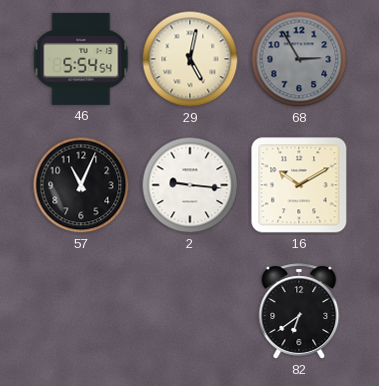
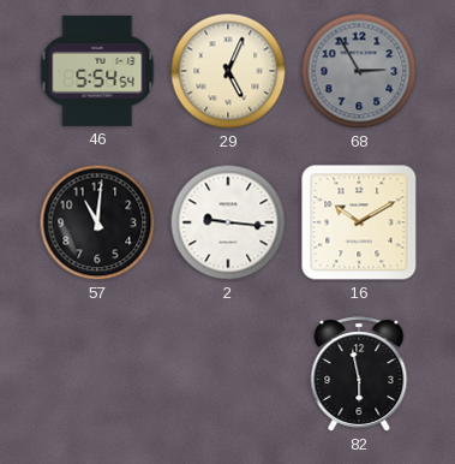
29: 5:02 -> 5:04 (228, 71)
57: 11:04 -> 11:01 (97, 222)
82: 6:39 -> 5:58 (359, 374)
